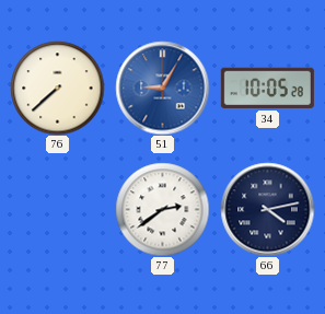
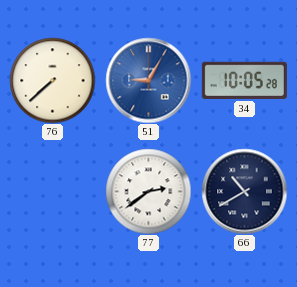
66: 4:13 -> 10:40 (244, 191)
